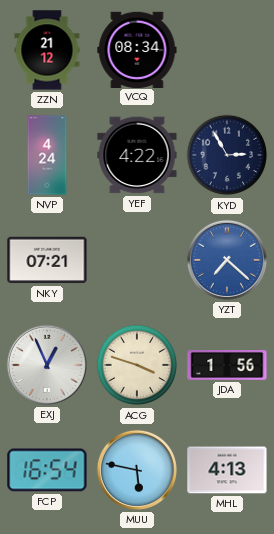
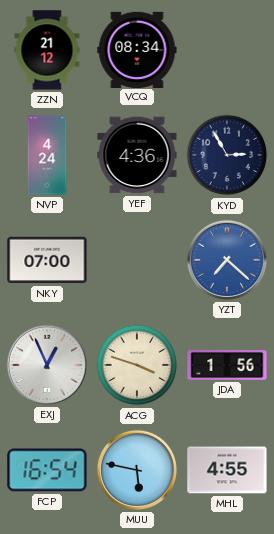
YEF: 4:22 -> 4:36 (137, 155)
NKY: 07:21 -> 07:00 (47, 260)
MHL: 4:13 -> 4:55 (227, 470)
